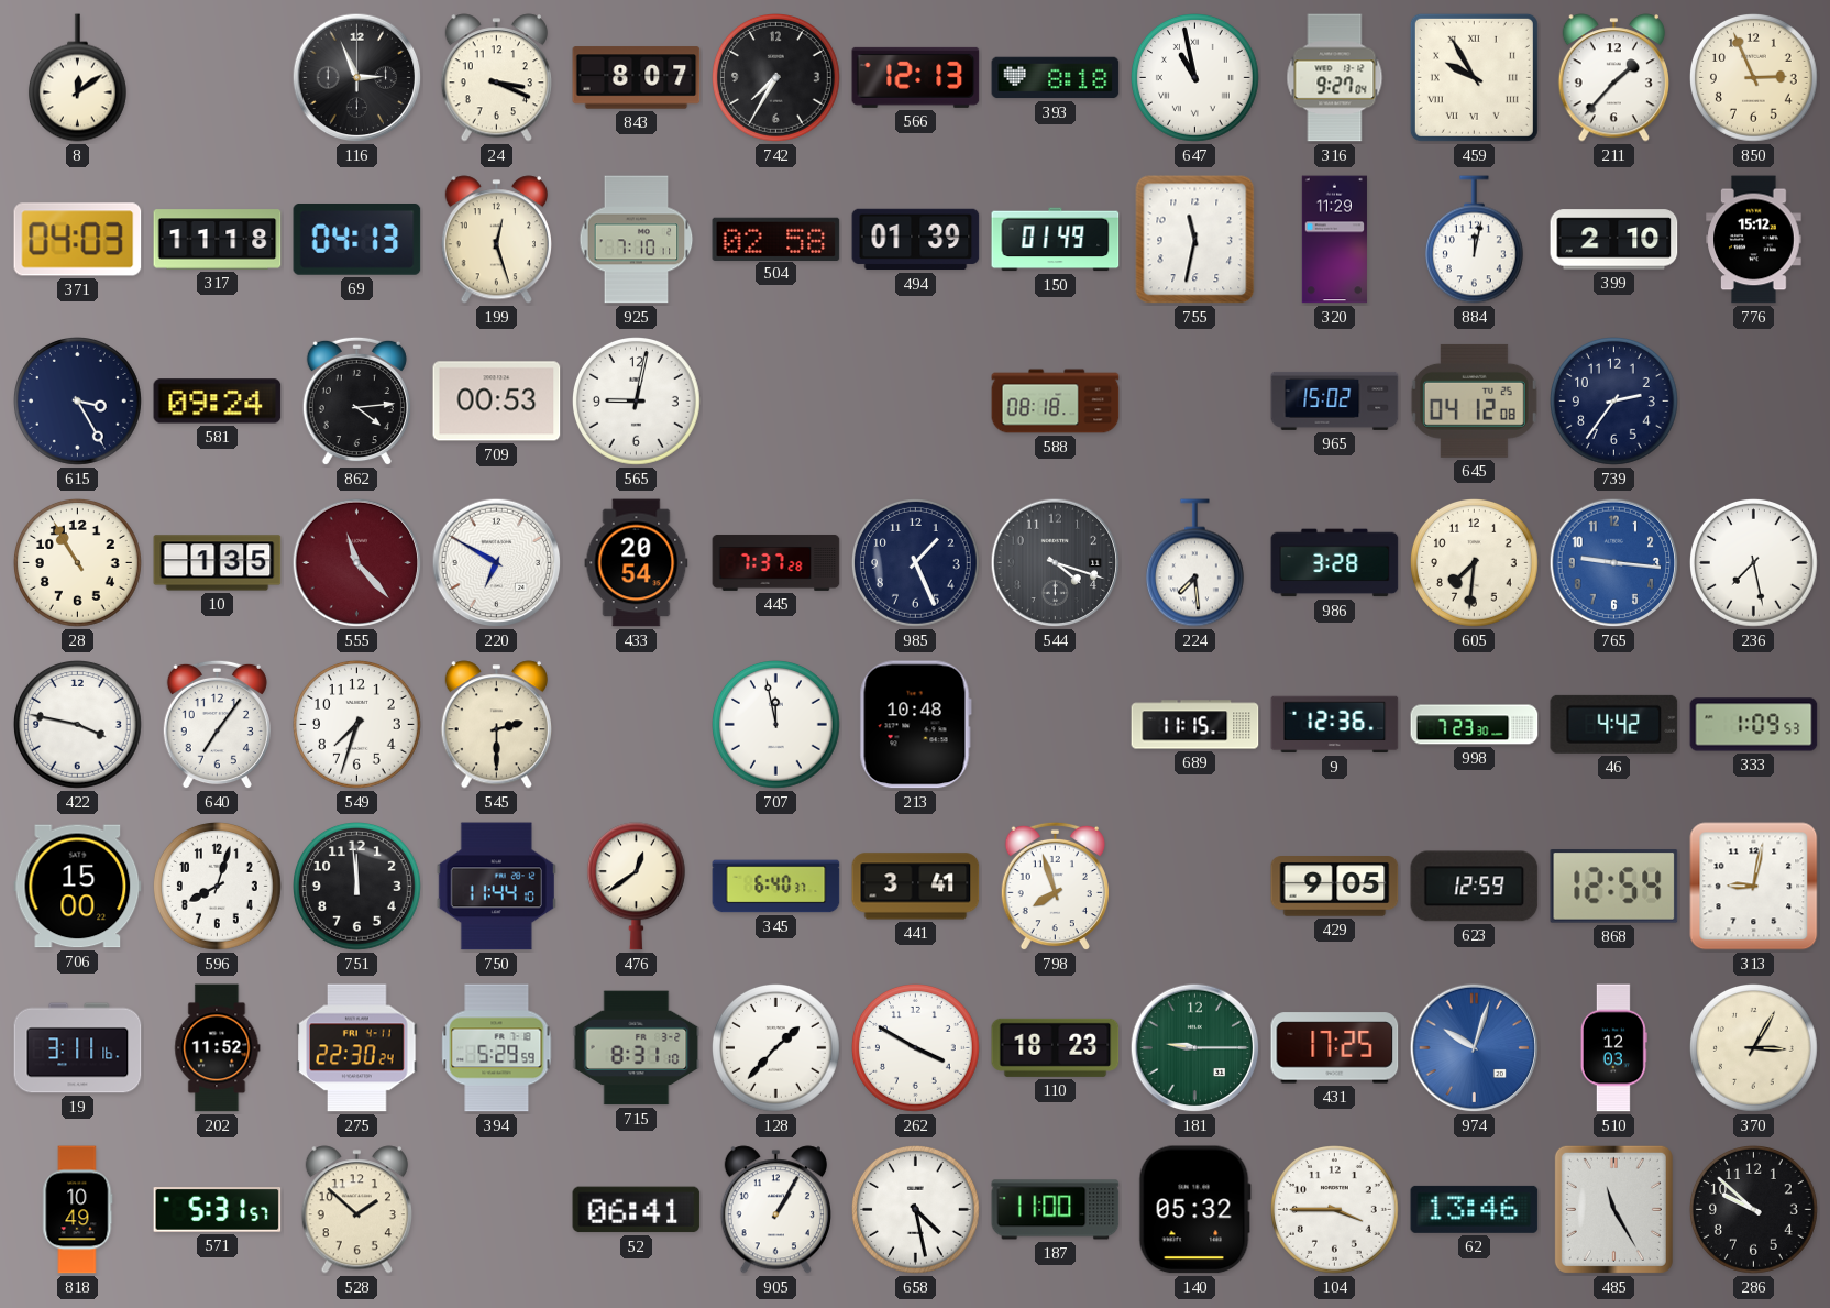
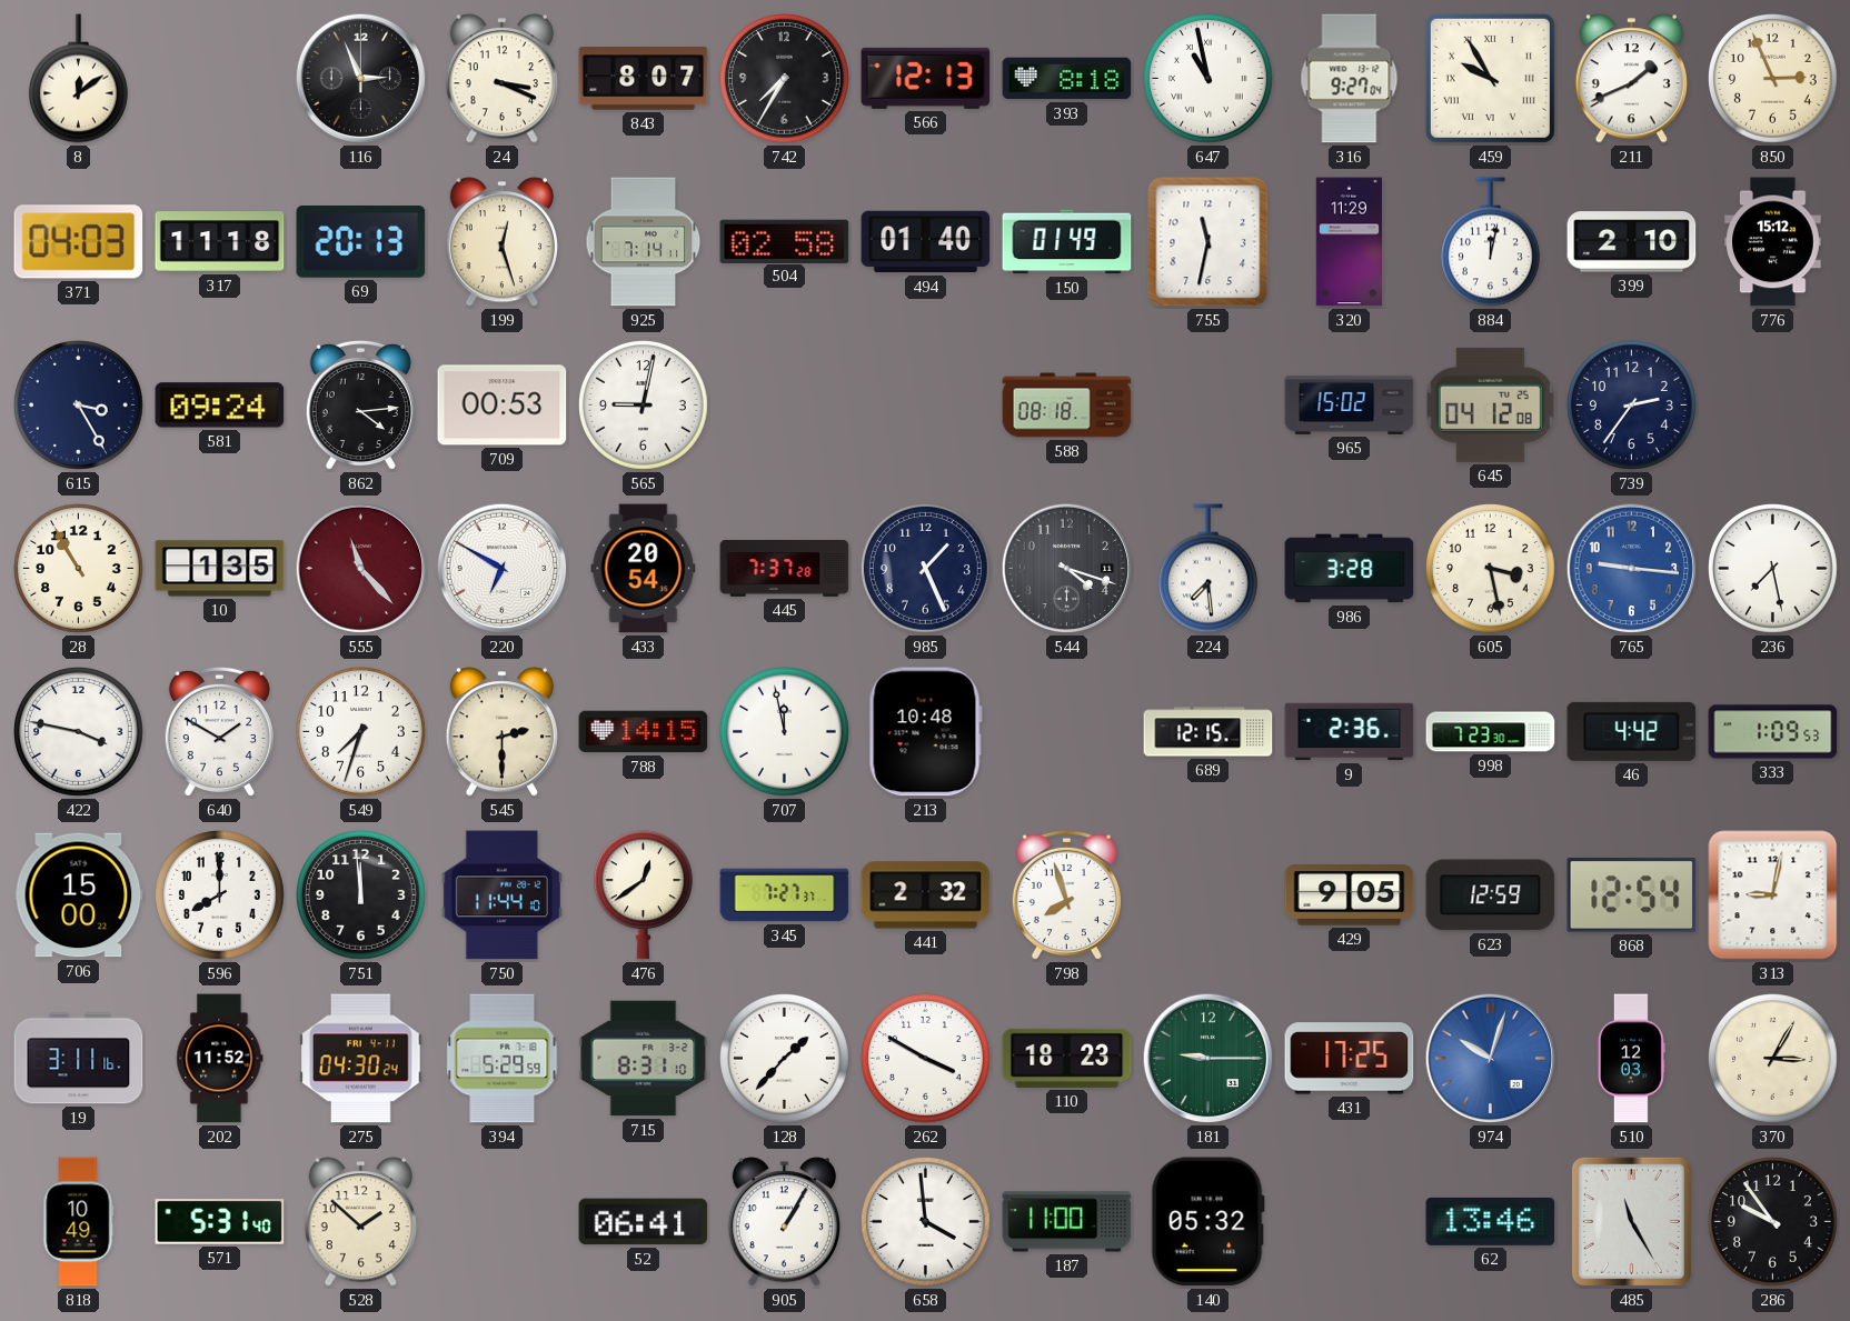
211: 1:37 -> 1:41 (1631, 79)
69: 04:13 -> 20:13 (361, 242)
925: 7:10 -> 7:14 (644, 242)
494: 01:39 -> 01:40 (926, 242)
605: 7:31 -> 3:28 (1491, 569)
640: 7:06 -> 1:50 (219, 732)
788: none -> 14:15 (644, 732)
689: 11:15 -> 12:15 (1209, 732)
9: 12:36 -> 2:36 (1350, 732)
596: 8:03 -> 8:00 (220, 895)
345: 6:40 -> 7:27 (785, 895)
441: 3:41 -> 2:32 (926, 895)
275: 22:30 -> 04:30 (361, 1059)
571: 5:31:57 -> 5:31:40 (220, 1222)
658: 4:28 -> 3:59 (926, 1222)
104: 3:45 -> none (1335, 1210)
286: 9:52 -> 9:54 (1773, 1222)
